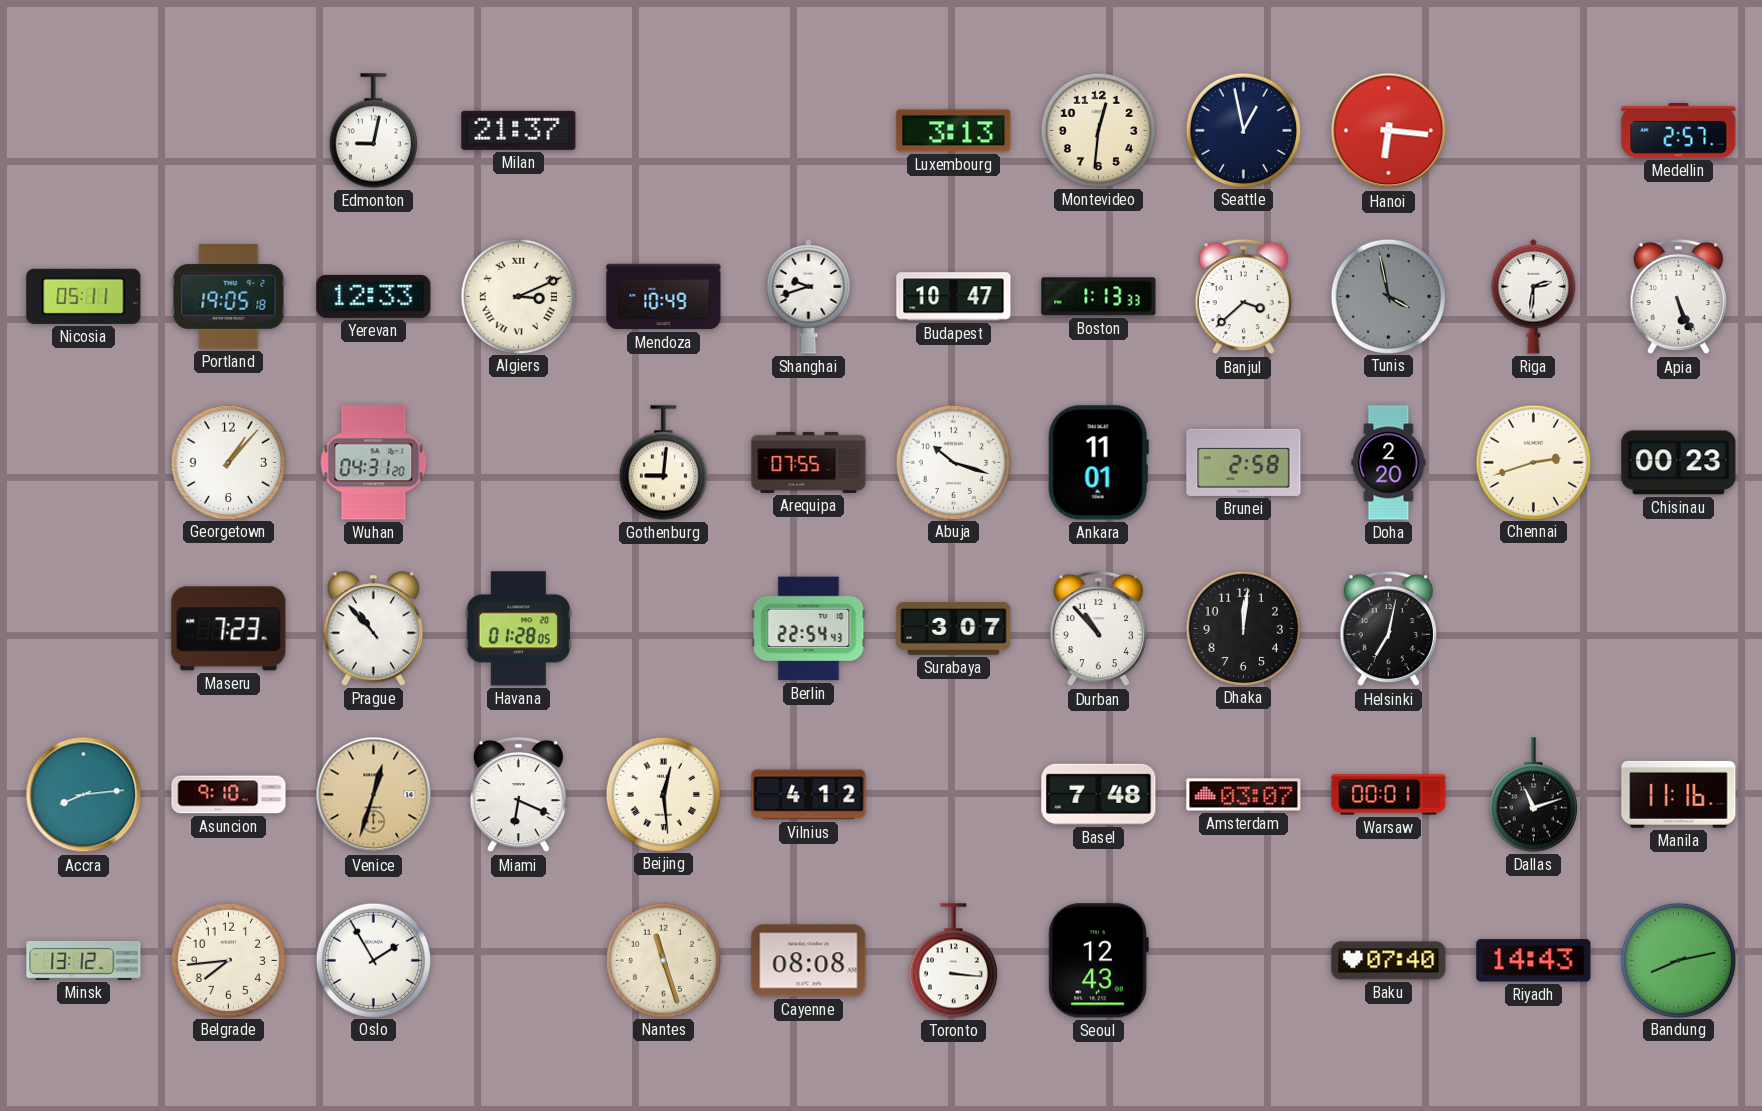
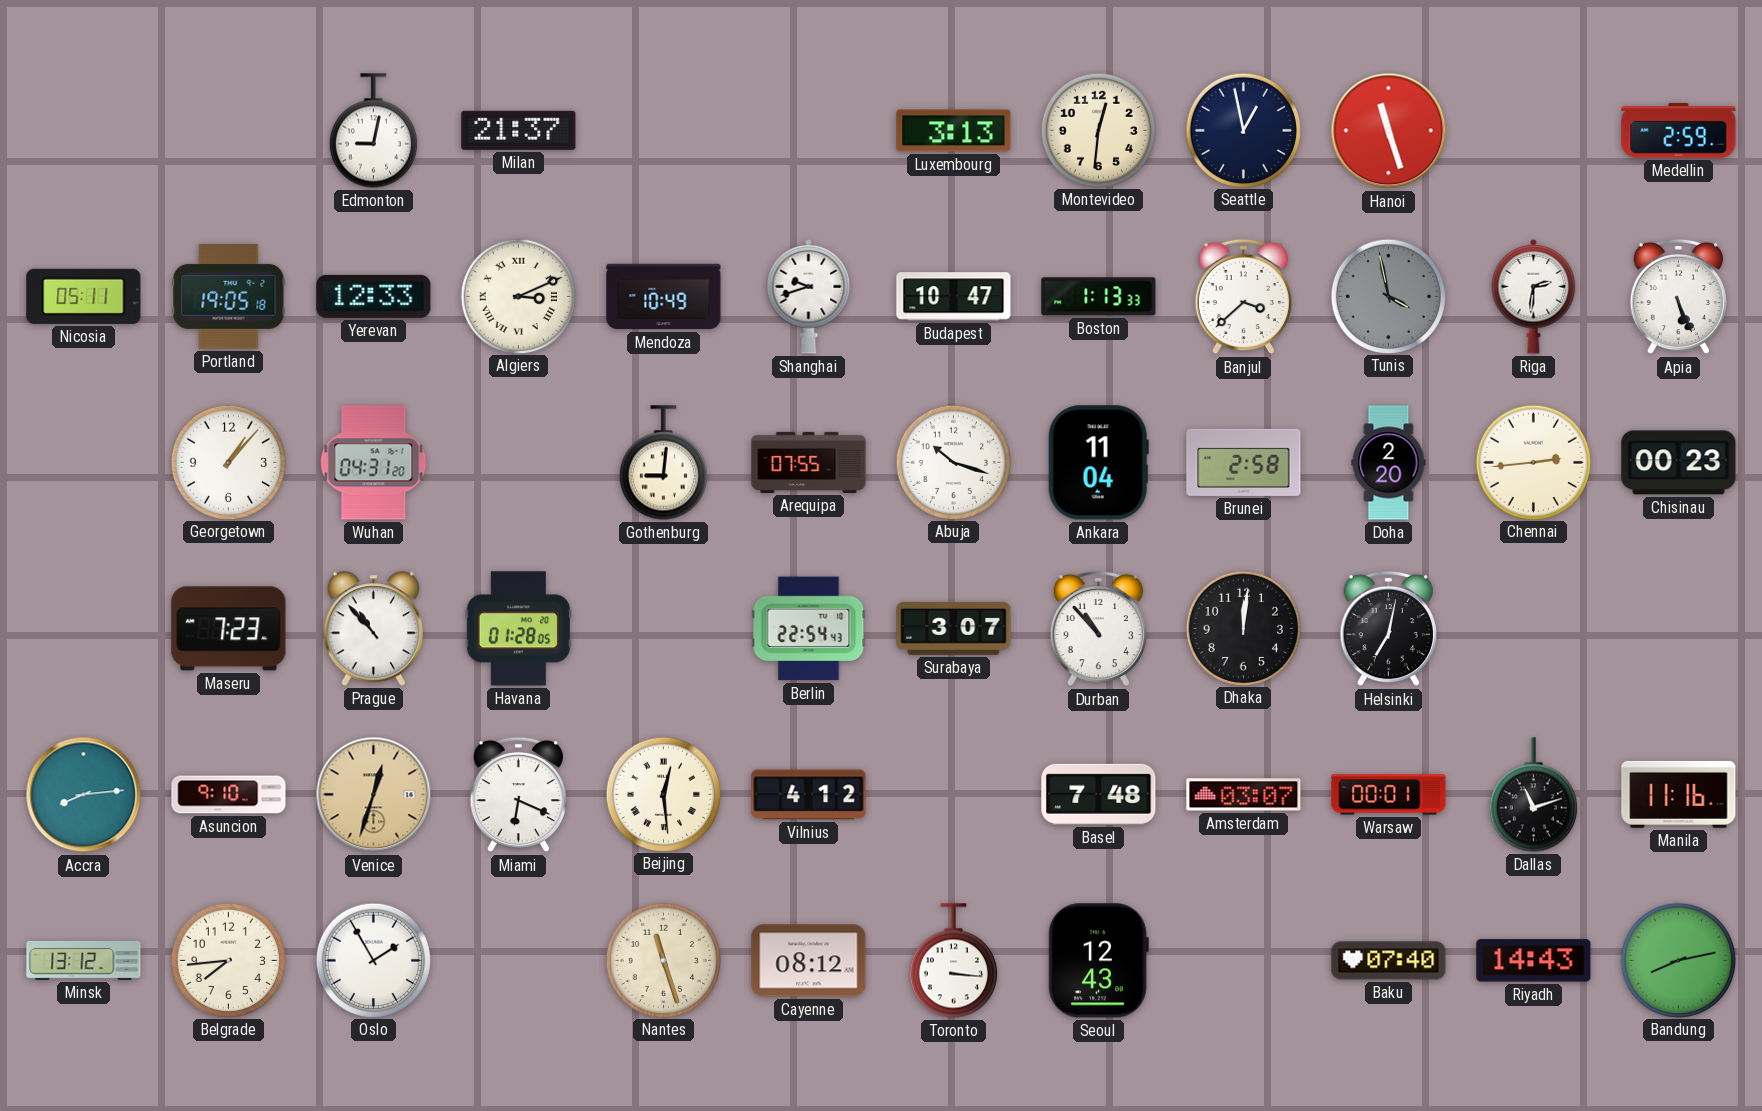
Hanoi: 6:16 -> 11:27 (1389, 131)
Medellin: 2:57 -> 2:59 (1679, 131)
Ankara: 11:01 -> 11:04 (1098, 463)
Chennai: 2:42 -> 2:44 (1533, 462)
Cayenne: 08:08 -> 08:12 (809, 961)
